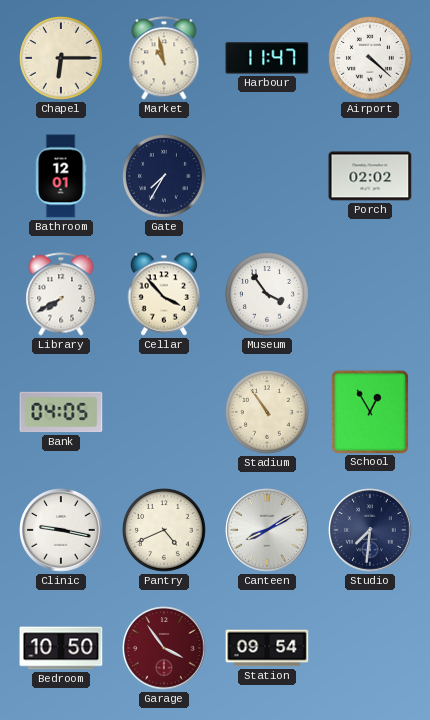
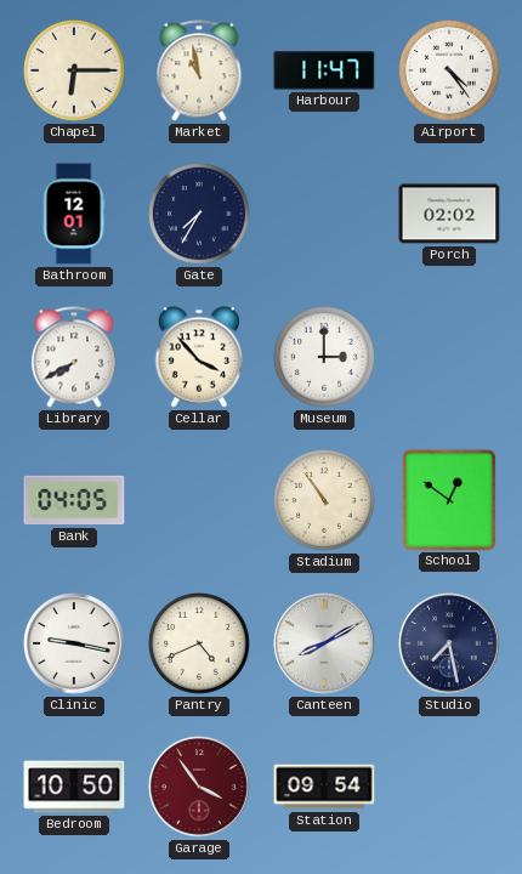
Airport: 4:22 -> 4:24 (450, 72)
Museum: 3:54 -> 3:00 (325, 358)
School: 12:55 -> 12:51 (448, 499)
Studio: 7:31 -> 7:28 (449, 643)
